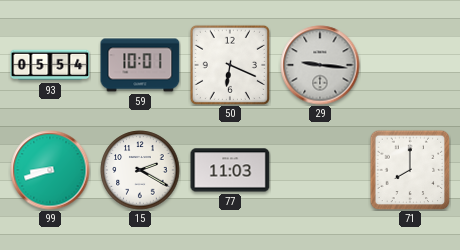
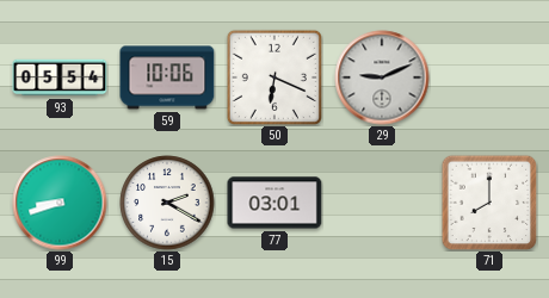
59: 10:01 -> 10:06 (167, 77)
29: 9:16 -> 9:11 (382, 77)
77: 11:03 -> 03:01 (274, 203)
